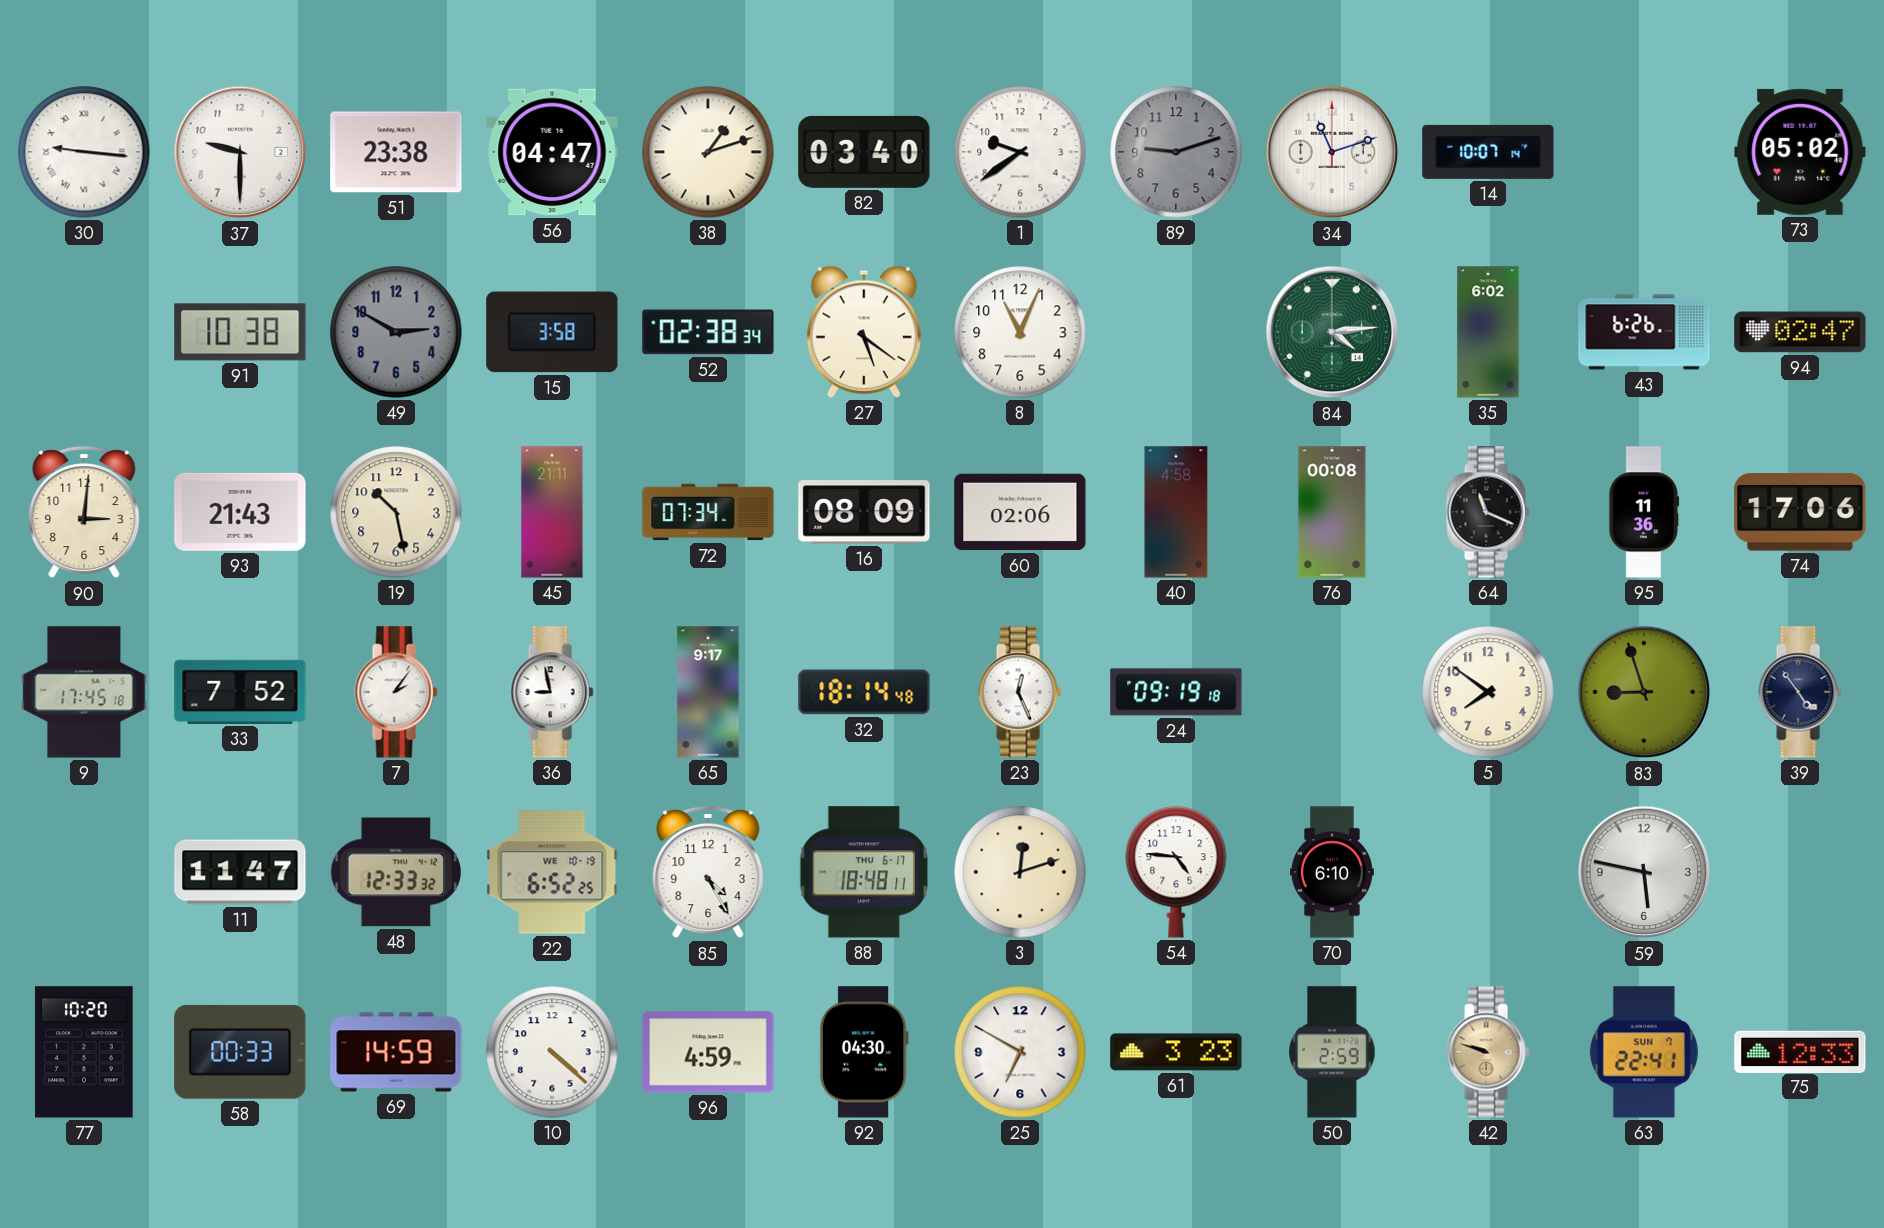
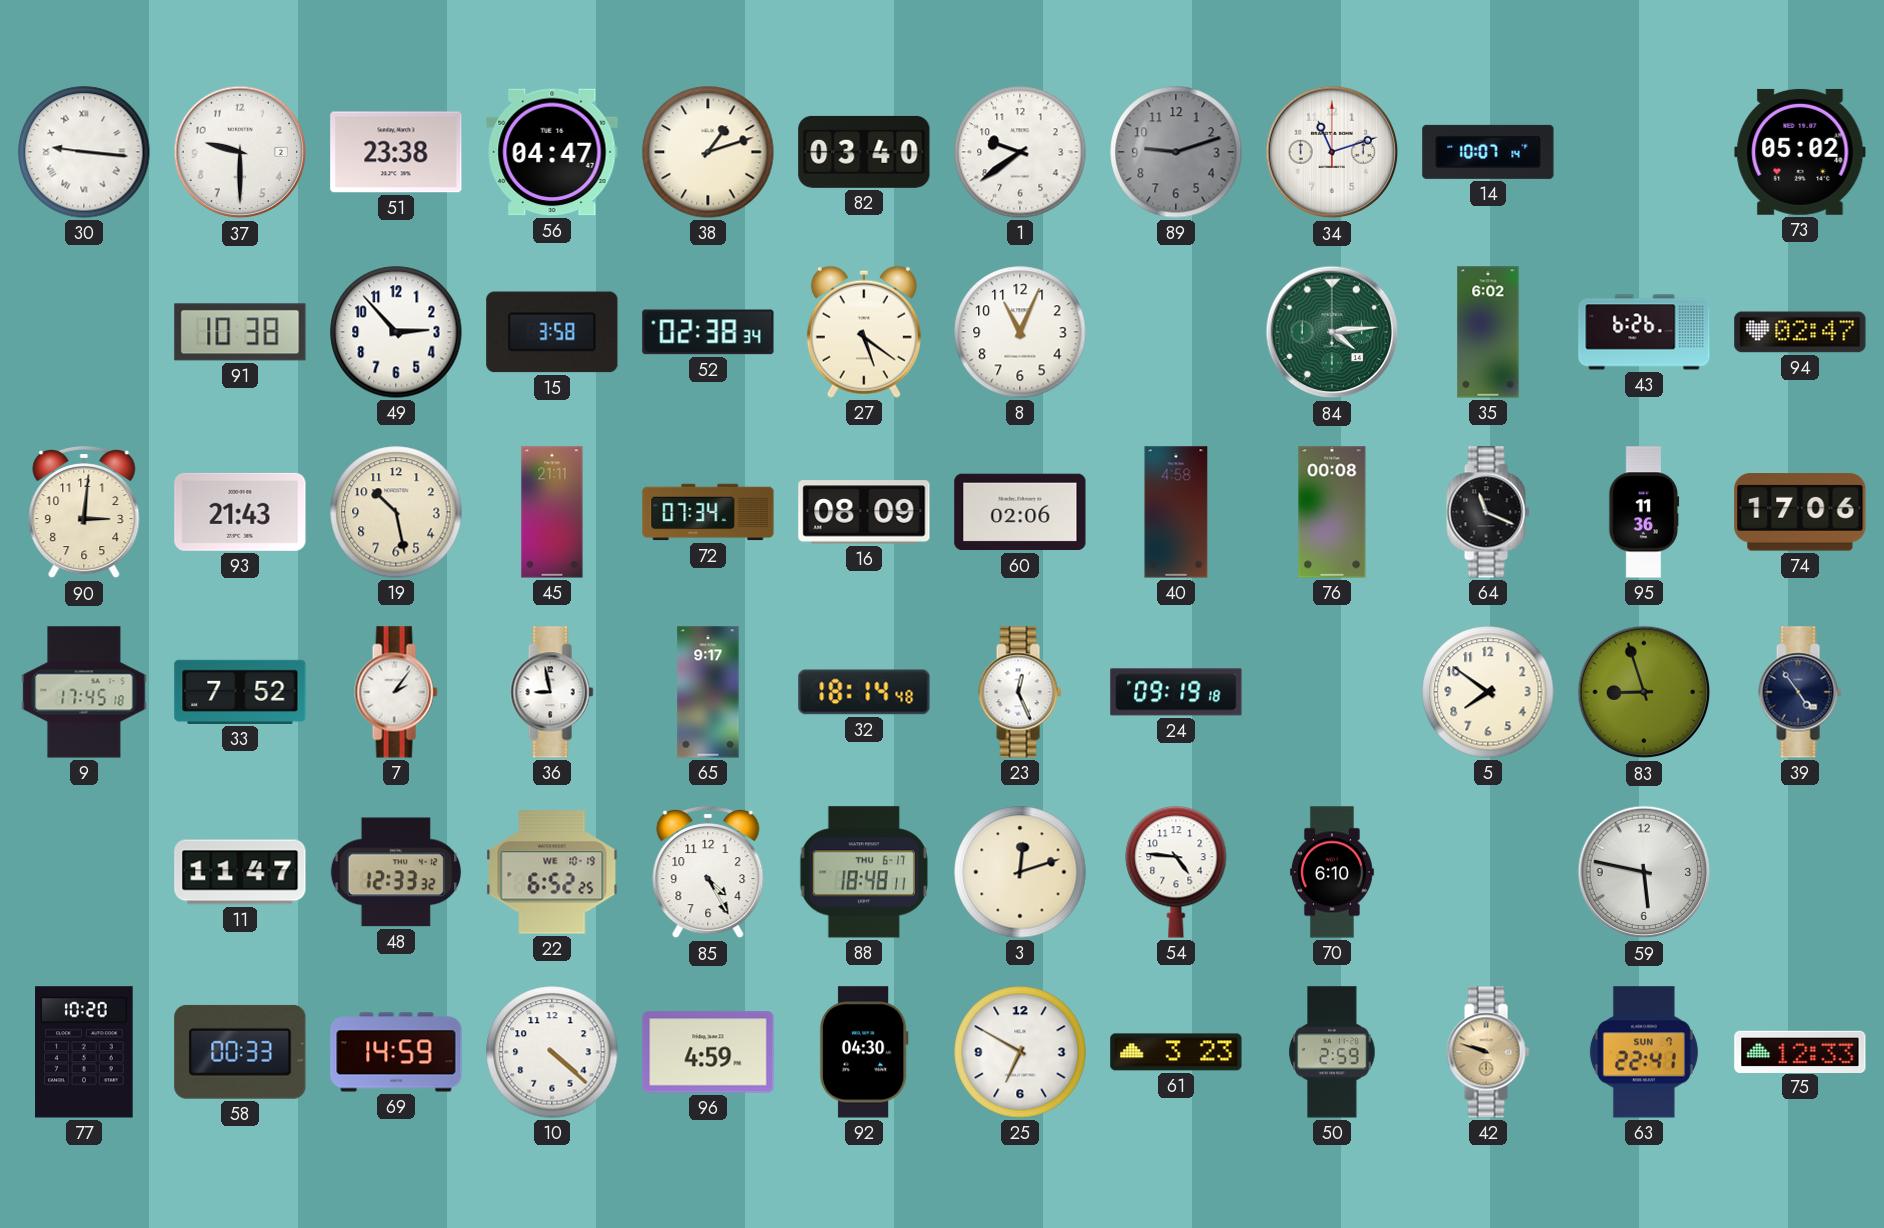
49: 2:50 -> 2:53 (396, 332)
49 dial: grey -> white (396, 332)
